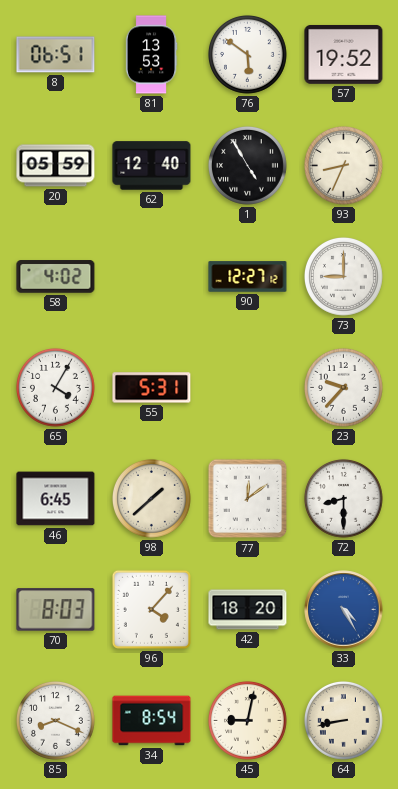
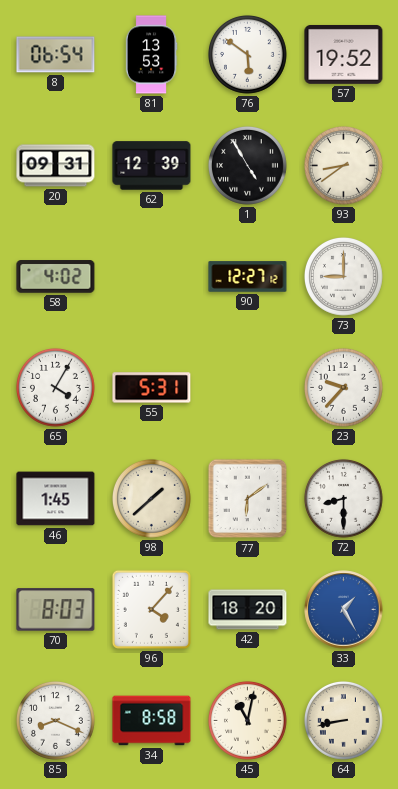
8: 06:51 -> 06:54 (56, 55)
20: 05:59 -> 09:31 (56, 166)
62: 12:40 -> 12:39 (152, 166)
93: 8:34 -> 8:39 (344, 166)
46: 6:45 -> 1:45 (56, 499)
77: 12:09 -> 6:09 (248, 499)
33: 4:25 -> 1:25 (344, 610)
34: 8:54 -> 8:58 (152, 721)
45: 9:02 -> 11:02 (248, 721)
